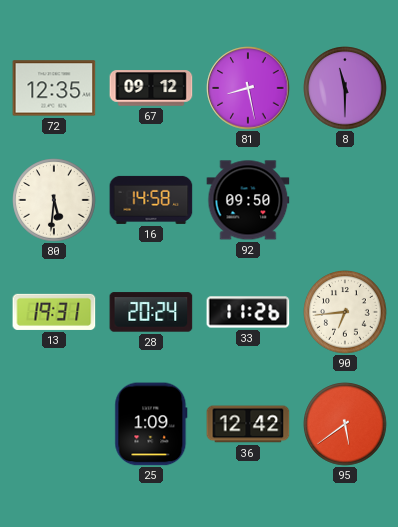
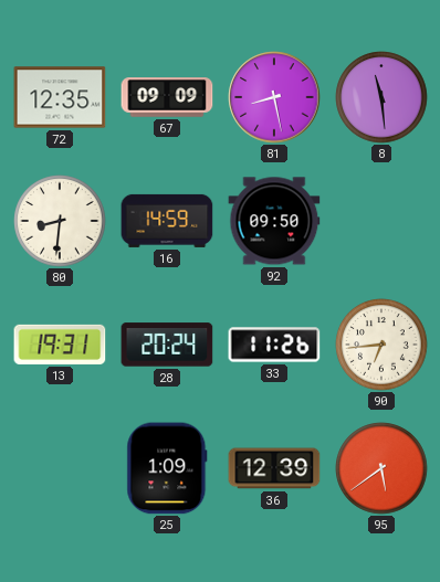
67: 09:12 -> 09:09 (167, 97)
8: 11:30 -> 11:29 (381, 97)
80: 5:31 -> 8:31 (60, 221)
16: 14:58 -> 14:59 (167, 221)
36: 12:42 -> 12:39 (274, 468)
